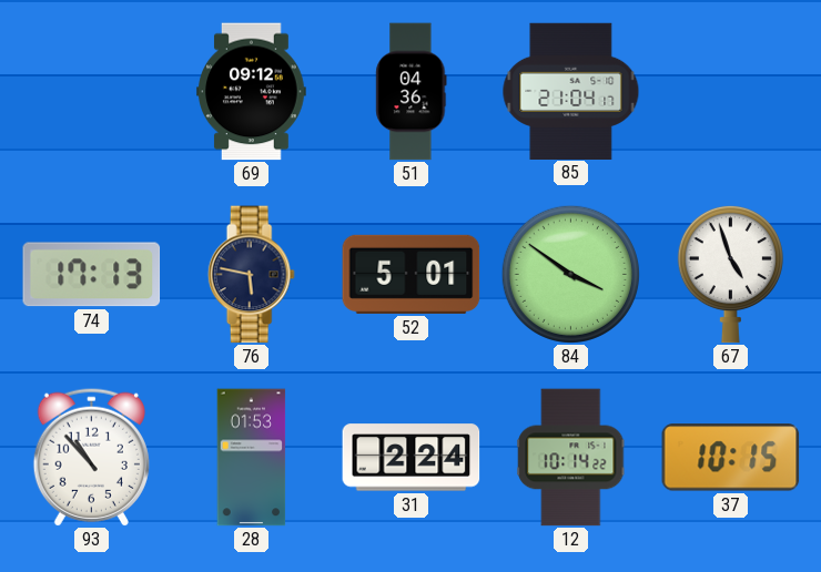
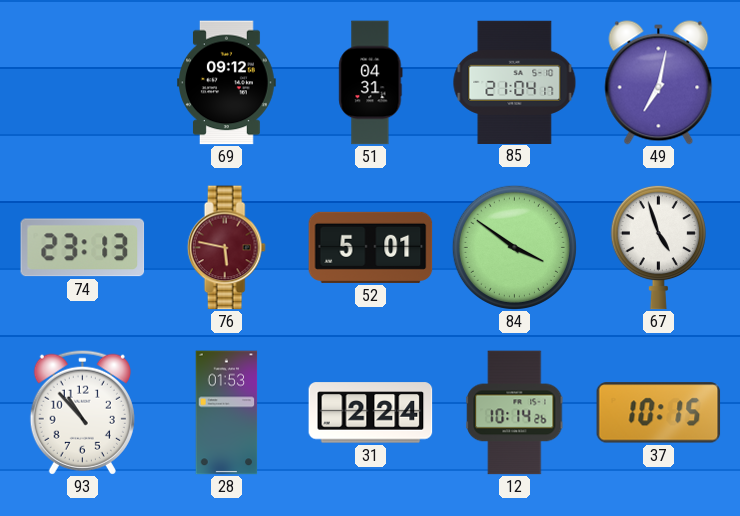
51: 04:36 -> 04:31 (371, 83)
49: none -> 7:02 (659, 83)
74: 17:13 -> 23:13 (83, 248)
76 dial: navy -> burgundy (226, 248)
12: 10:14:22 -> 10:14:26 (515, 413)
